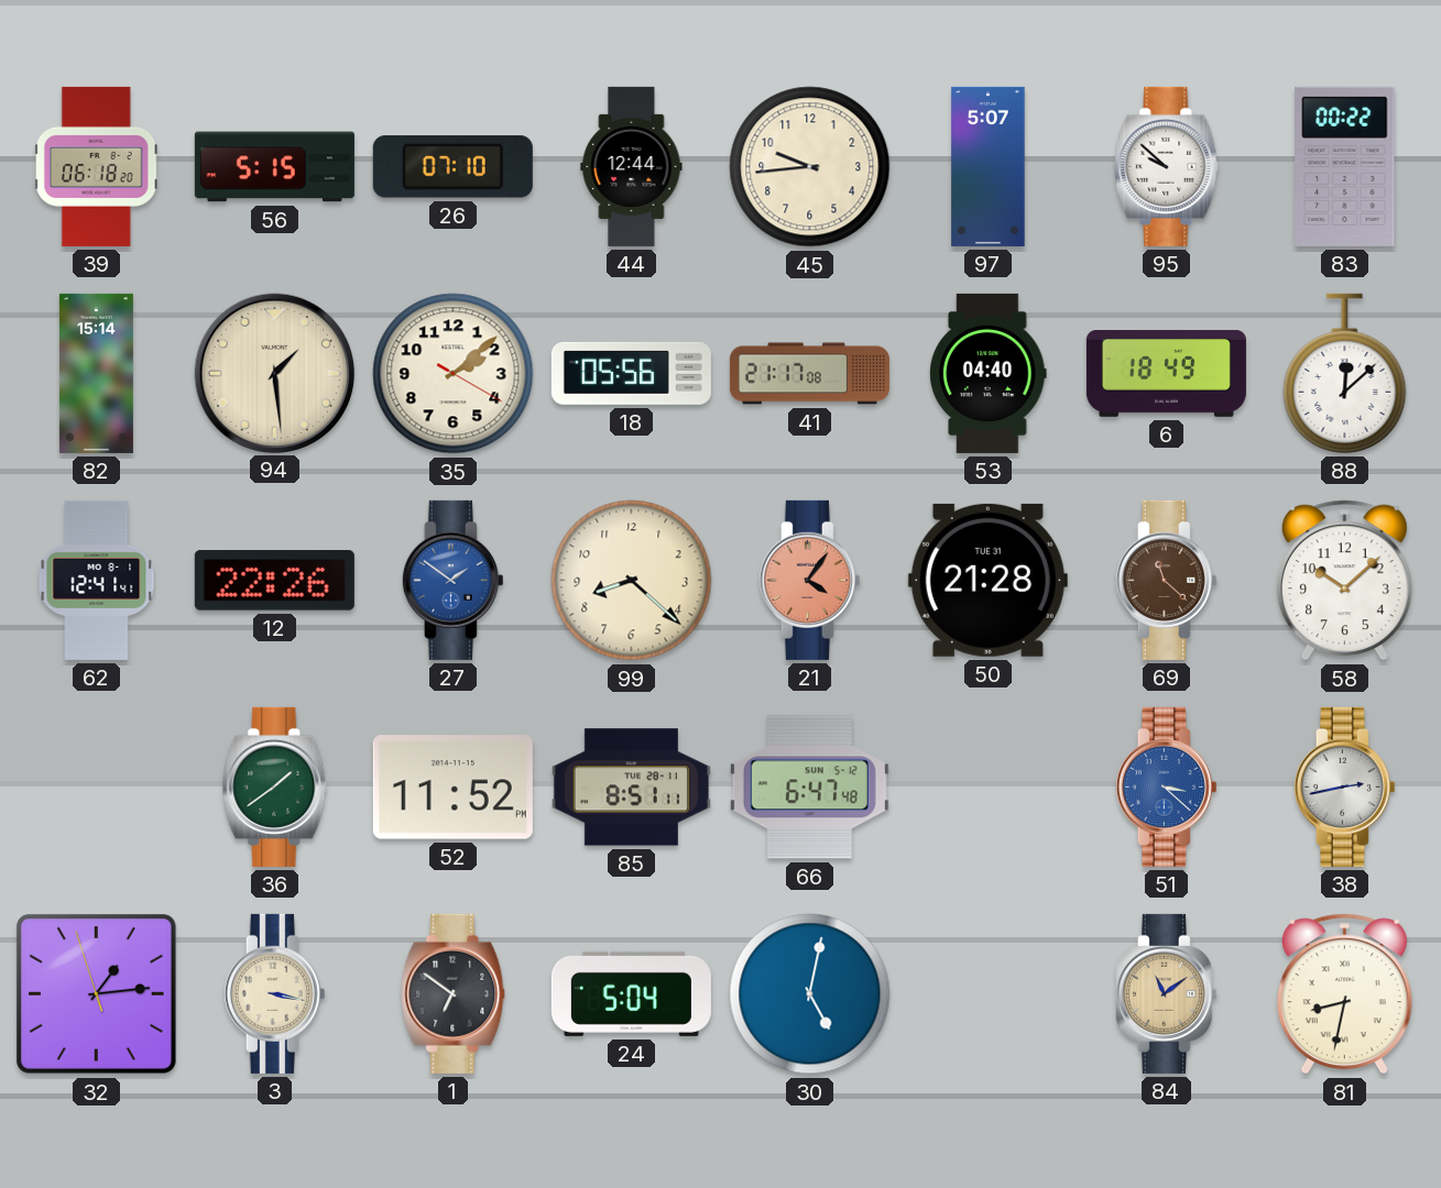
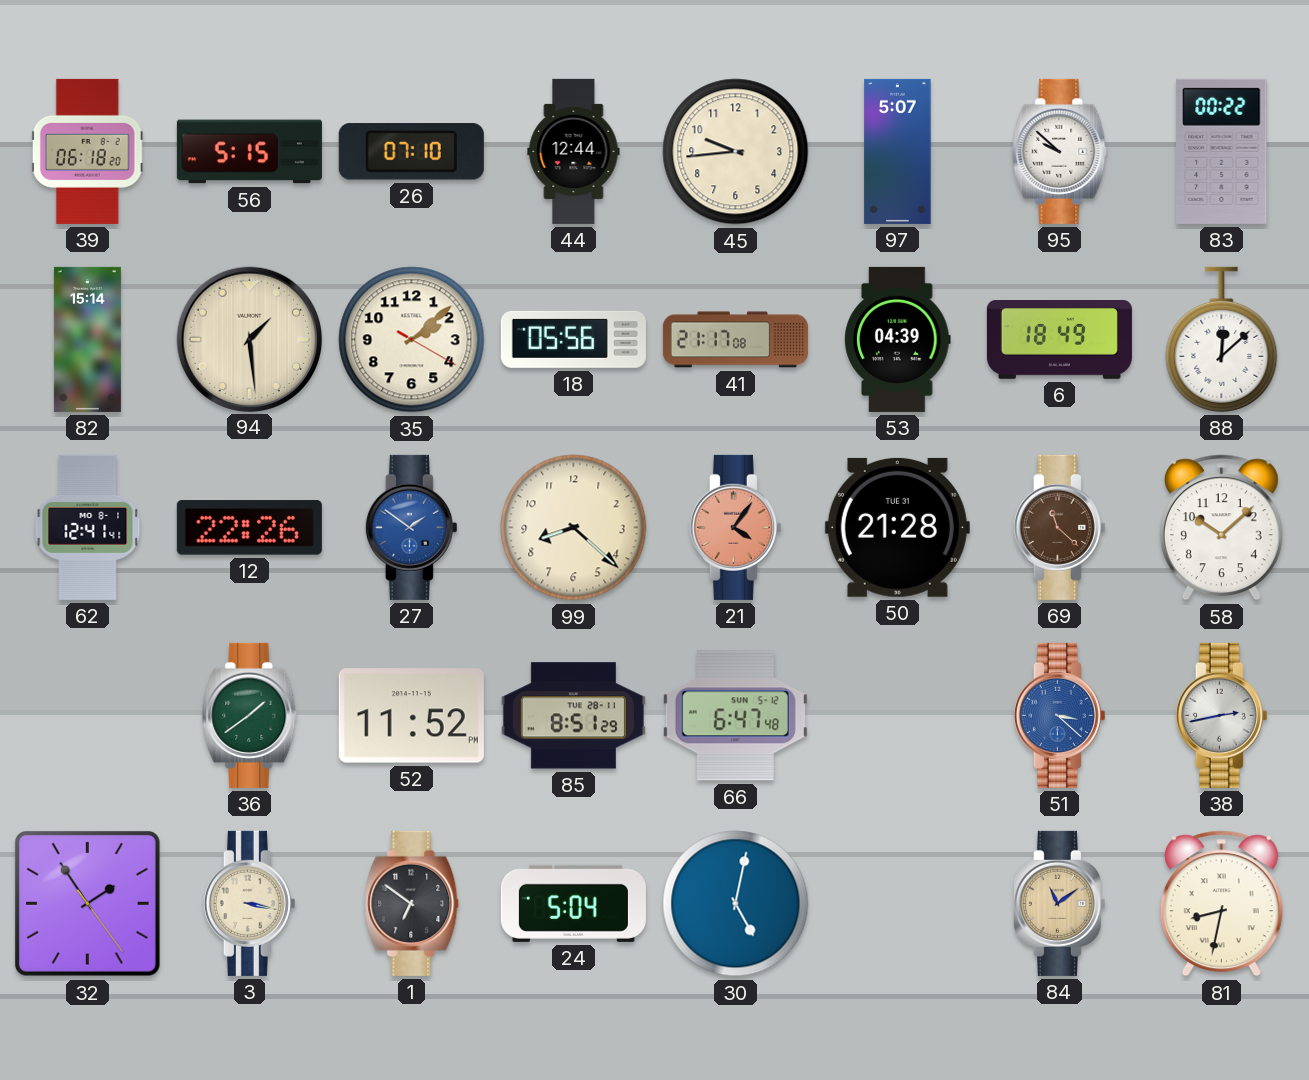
53: 04:40 -> 04:39 (898, 339)
85: 8:51:11 -> 8:51:29 (573, 716)
32: 1:13 -> 1:54 (87, 903)
